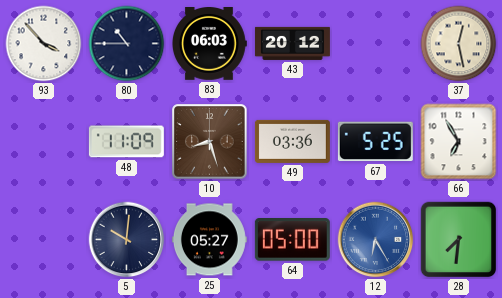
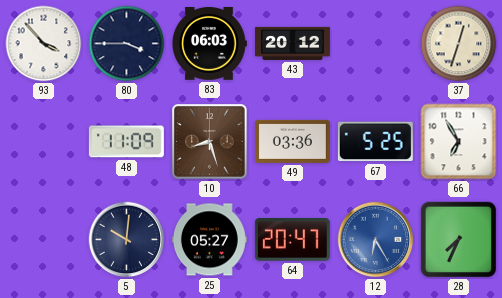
80: 10:45 -> 3:45 (127, 44)
37: 12:28 -> 12:33 (459, 44)
64: 05:00 -> 20:47 (292, 240)
28: 7:31 -> 7:34 (459, 240)
